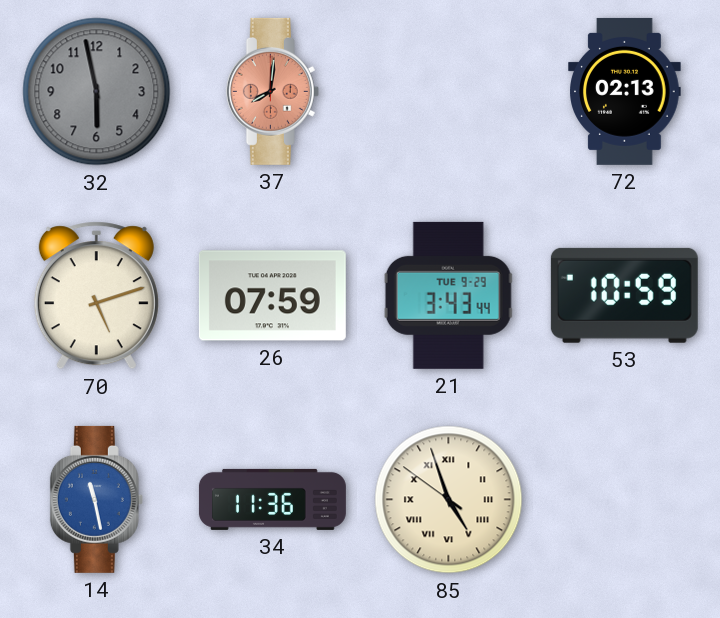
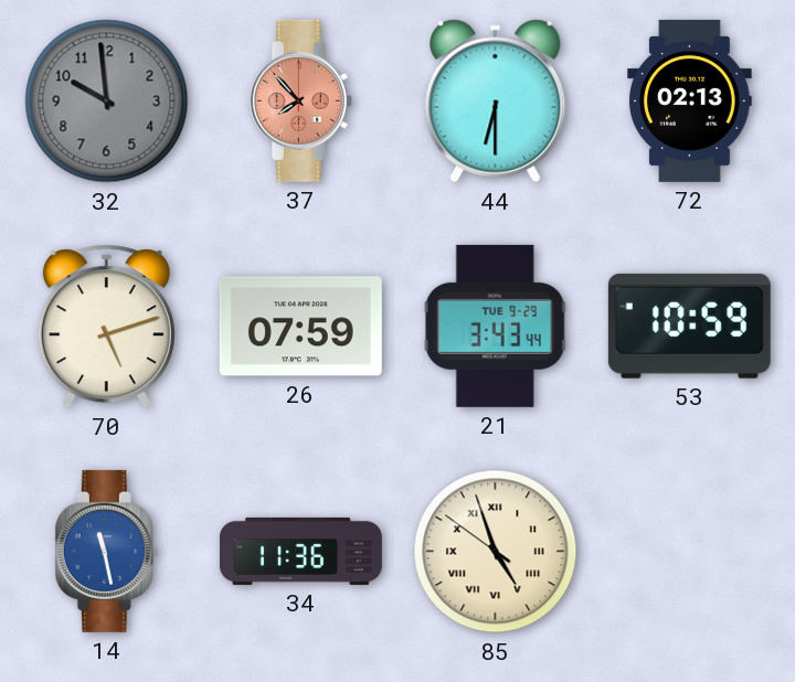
32: 5:58 -> 9:59 (107, 102)
37: 8:01 -> 7:53 (300, 100)
44: none -> 6:30 (496, 102)
